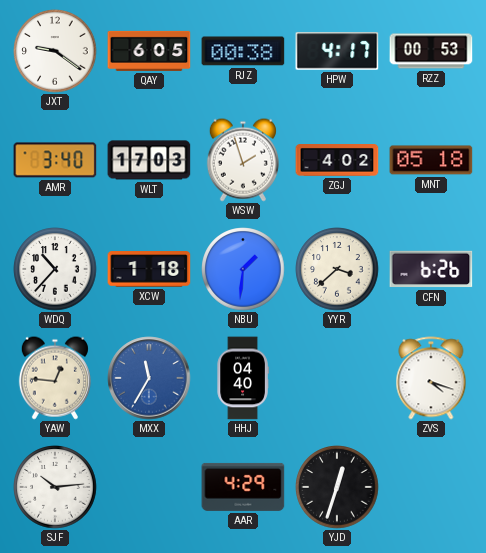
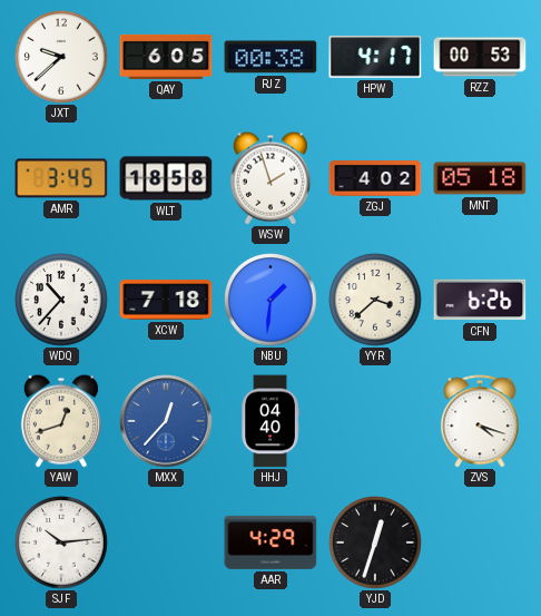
JXT: 9:21 -> 9:38 (61, 57)
AMR: 3:40 -> 3:45 (61, 178)
WLT: 17:03 -> 18:58 (166, 178)
XCW: 1:18 -> 7:18 (166, 300)
YAW: 12:46 -> 12:42 (61, 421)
MXX: 11:35 -> 12:37 (166, 421)
